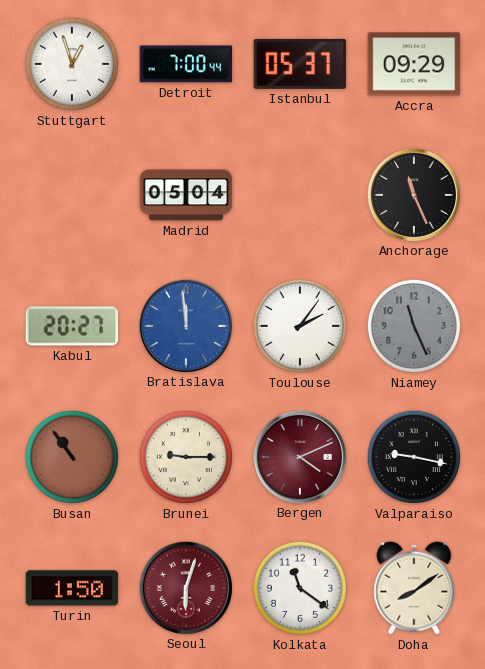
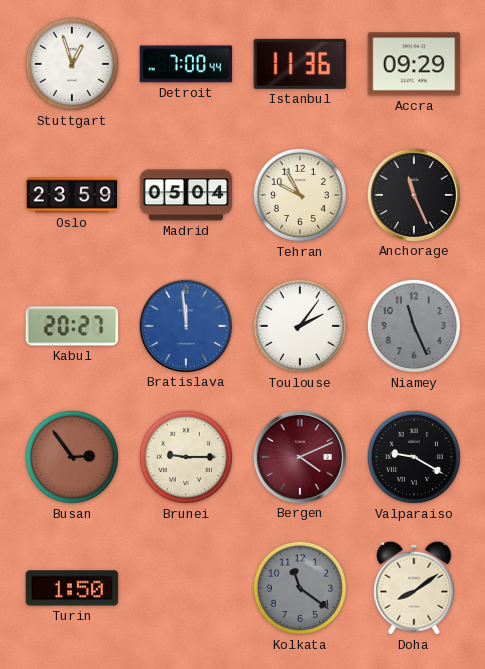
Istanbul: 05:37 -> 11:36 (300, 64)
Oslo: none -> 23:59 (72, 195)
Tehran: none -> 9:55 (300, 195)
Busan: 10:54 -> 2:54 (72, 457)
Valparaiso: 9:17 -> 9:20 (414, 457)
Seoul: 6:03 -> none (185, 587)
Kolkata dial: white -> grey (300, 588)
